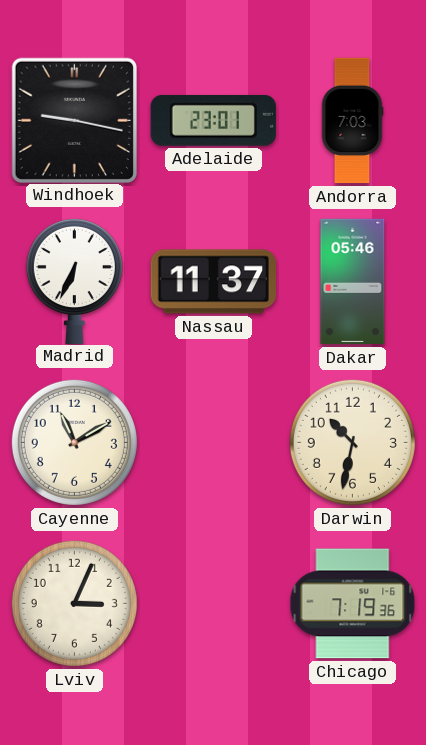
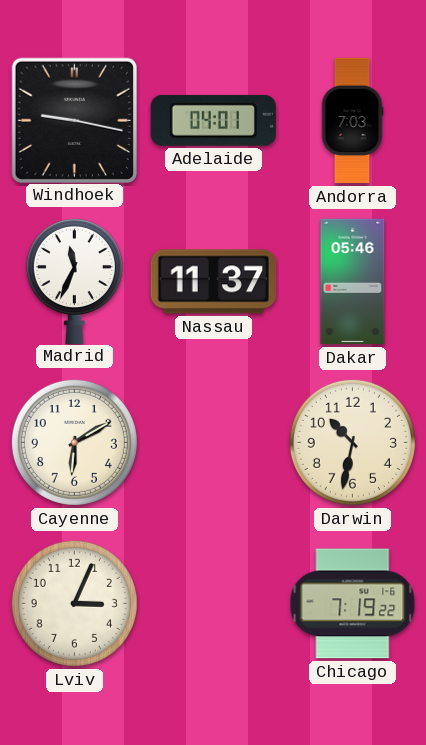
Adelaide: 23:01 -> 04:01 (213, 120)
Madrid: 6:34 -> 11:34 (74, 280)
Cayenne: 11:10 -> 6:10 (74, 442)
Chicago: 7:19:36 -> 7:19:22 (353, 604)
